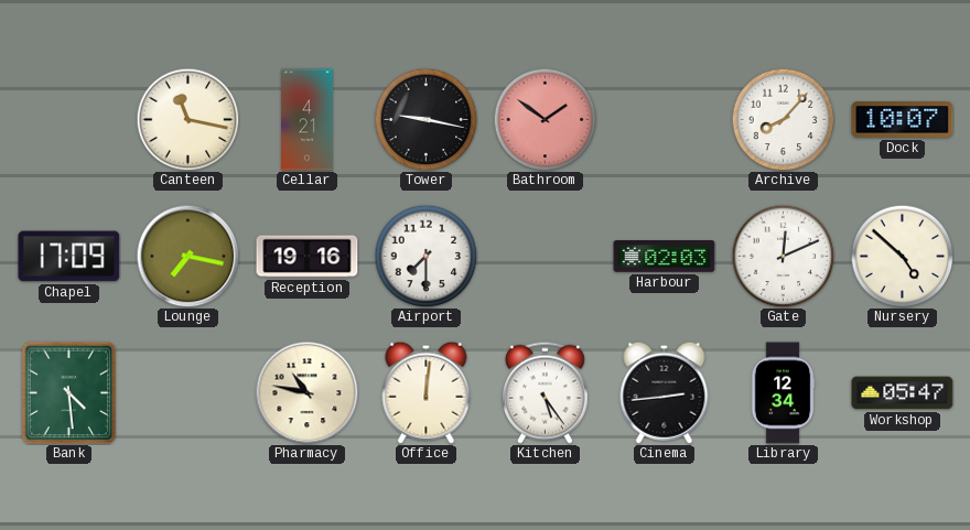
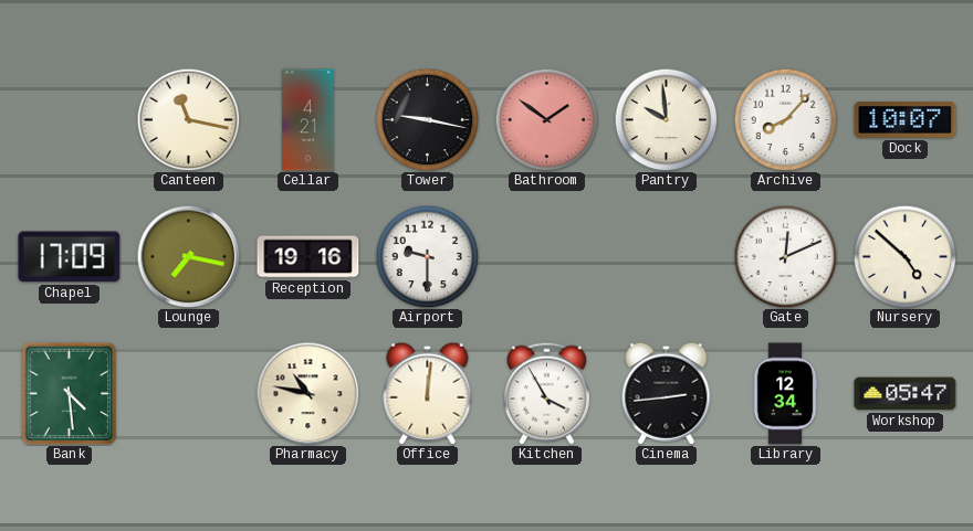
Pantry: none -> 9:59 (666, 119)
Airport: 7:30 -> 9:30 (427, 256)
Harbour: 02:03 -> none (665, 257)
Kitchen: 5:24 -> 3:55 (546, 393)
